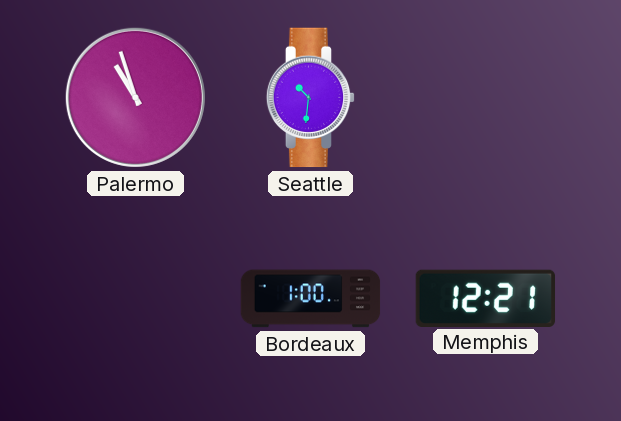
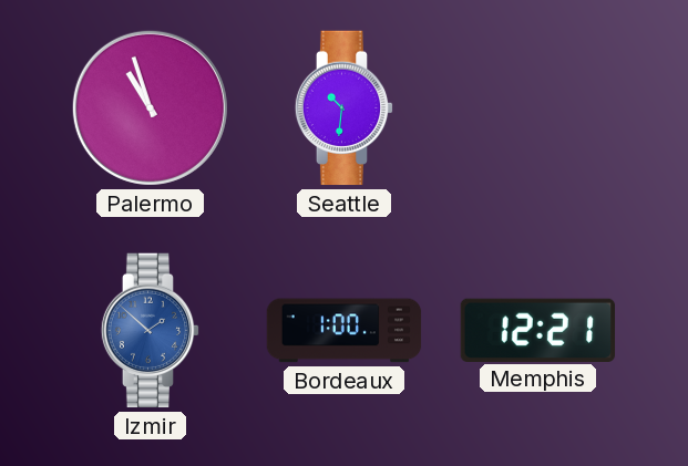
Izmir: none -> 1:52 (151, 331)
